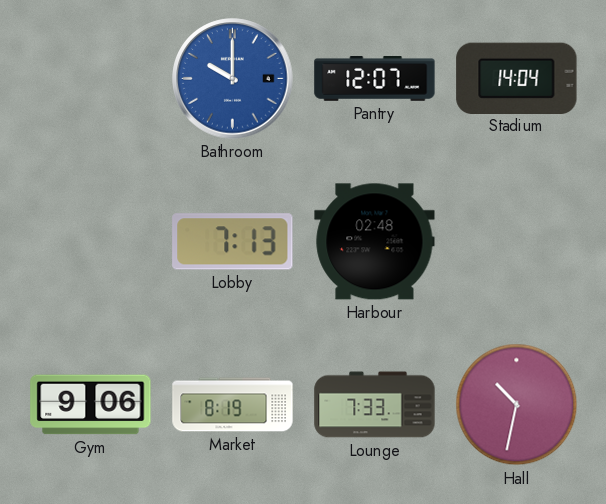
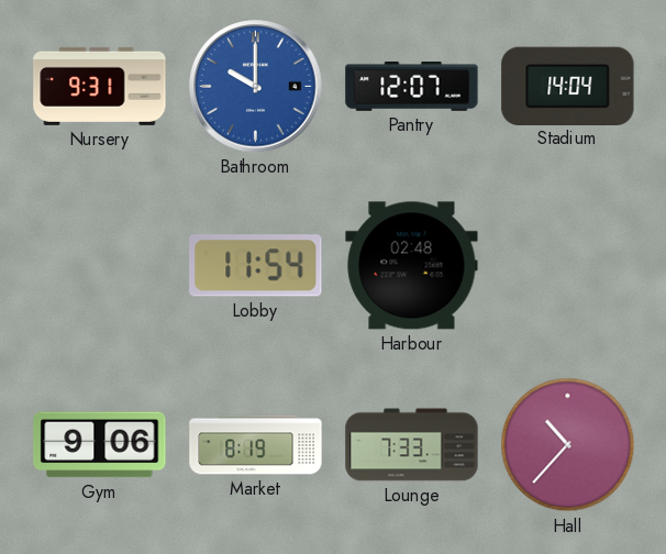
Nursery: none -> 9:31 (100, 86)
Lobby: 7:13 -> 11:54 (256, 266)
Hall: 10:32 -> 10:37 (568, 445)
